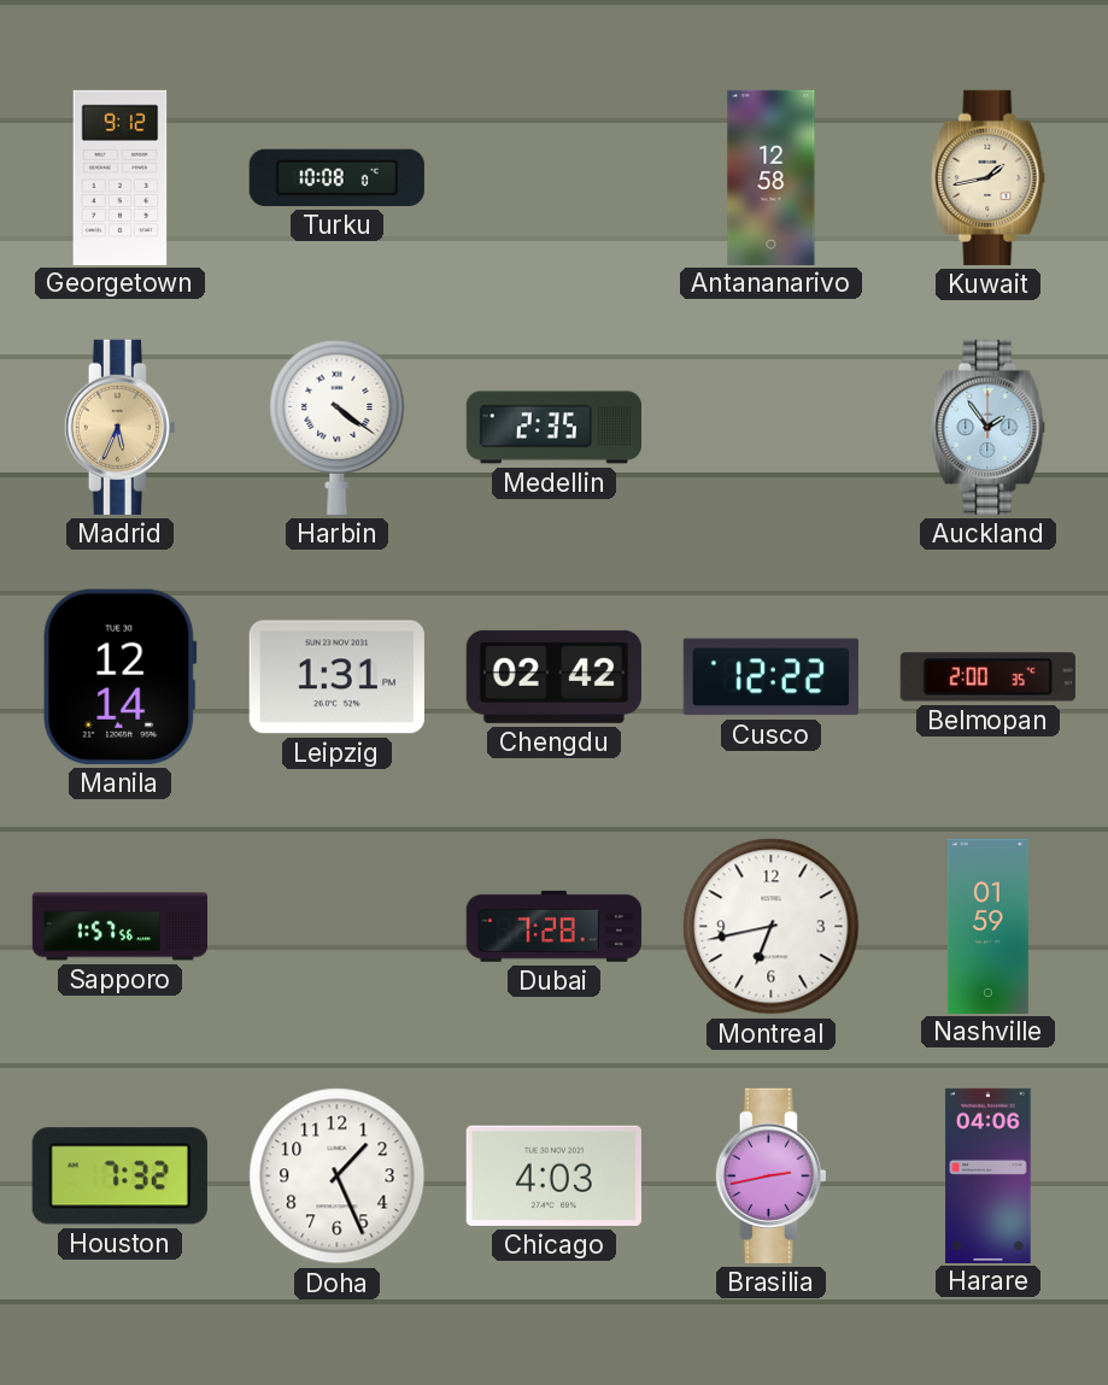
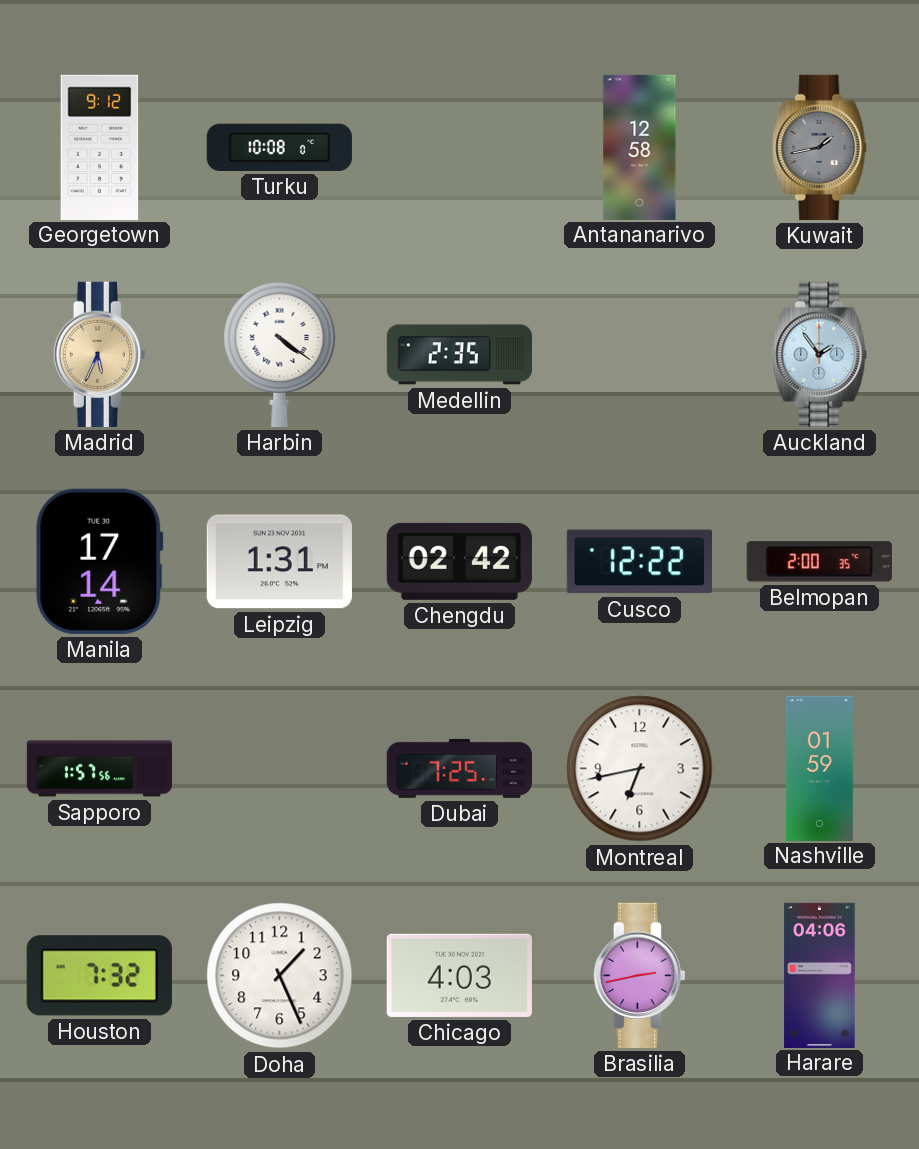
Kuwait dial: cream -> grey (820, 147)
Manila: 12:14 -> 17:14 (100, 561)
Dubai: 7:28 -> 7:25 (459, 768)
